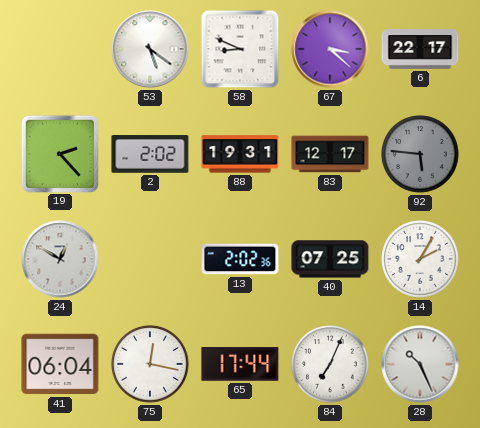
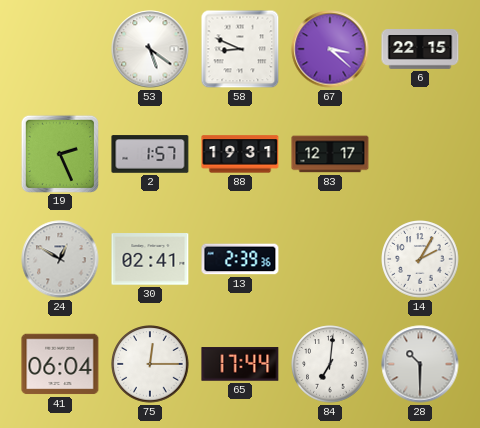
6: 22:17 -> 22:15 (420, 50)
19: 2:23 -> 2:26 (59, 153)
2: 2:02 -> 1:57 (150, 154)
92: 5:46 -> none (420, 154)
30: none -> 02:41 (150, 259)
13: 2:02 -> 2:39 (240, 259)
40: 07:25 -> none (330, 259)
75: 12:17 -> 12:15 (150, 364)
84: 7:04 -> 7:01 (330, 364)
28: 10:26 -> 10:30 (420, 364)
